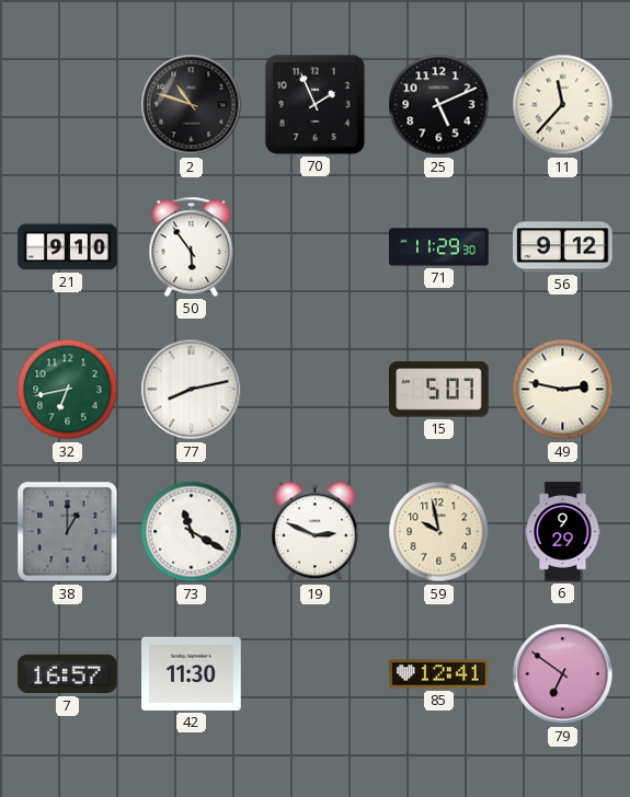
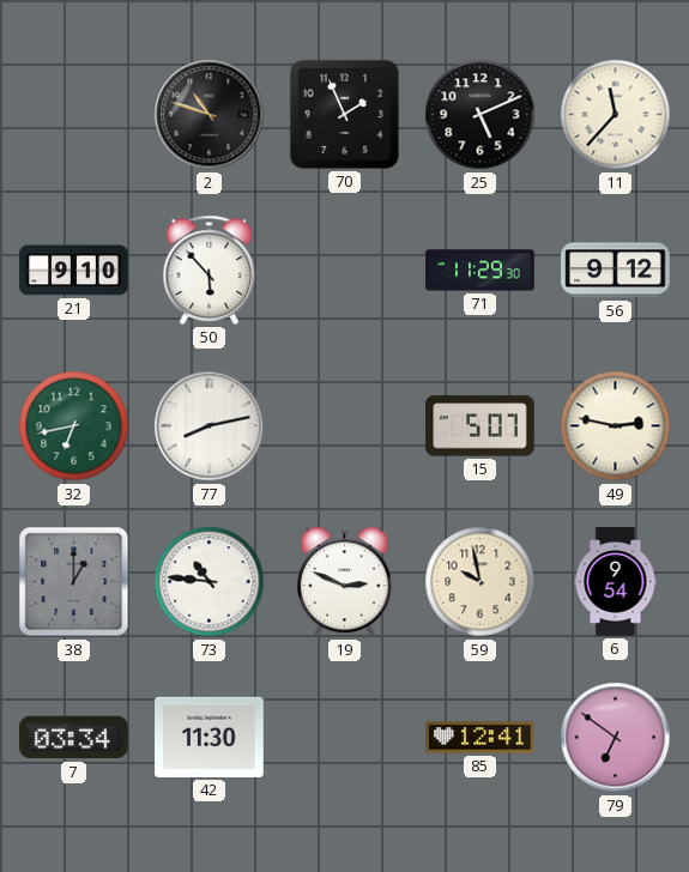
50: 5:54 -> 5:53 (210, 270)
73: 11:20 -> 10:46 (210, 582)
6: 9:29 -> 9:54 (616, 582)
7: 16:57 -> 03:34 (74, 738)
